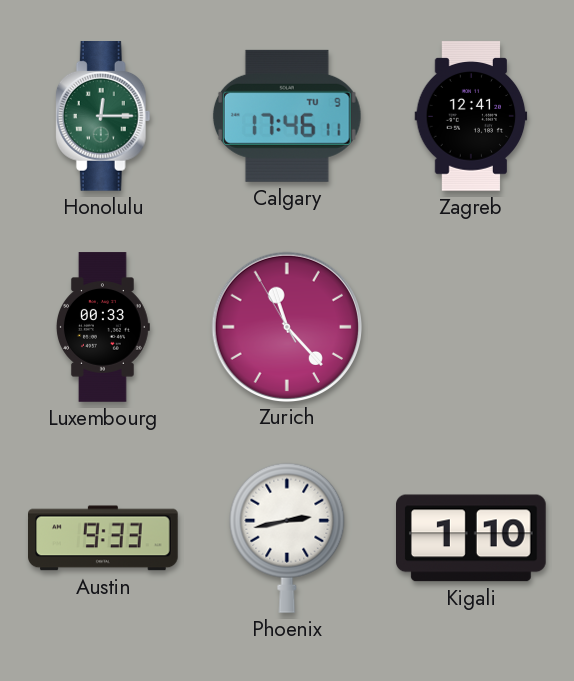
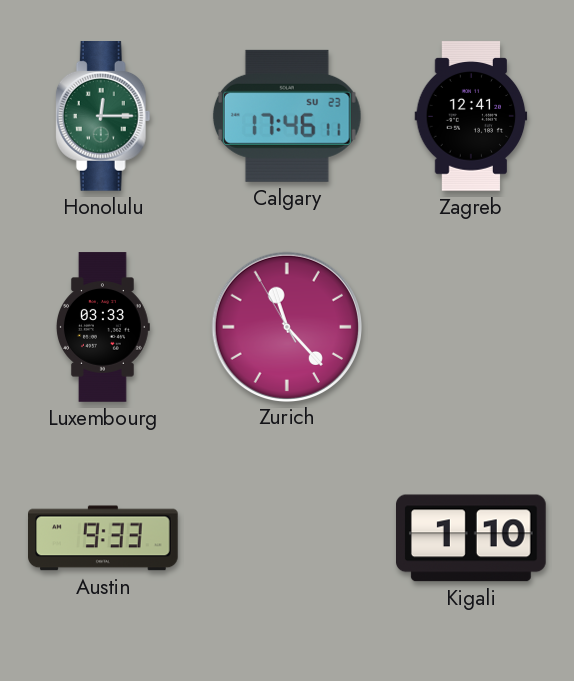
Calgary date: TU 9 -> SU 23 (287, 116)
Luxembourg: 00:33 -> 03:33 (103, 327)
Phoenix: 2:43 -> none (287, 538)
